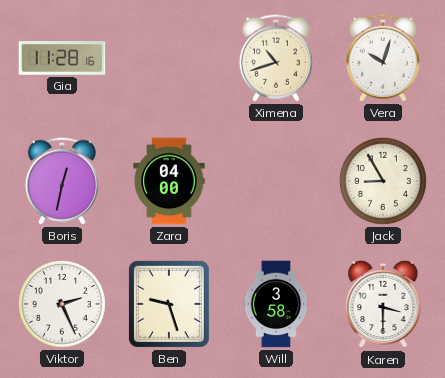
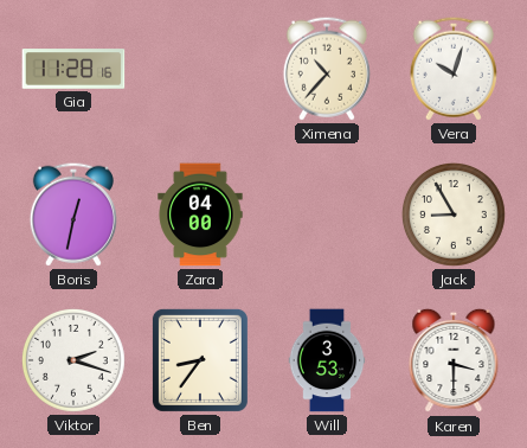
Ximena: 10:42 -> 10:37 (327, 69)
Viktor: 2:26 -> 2:18 (73, 360)
Ben: 9:27 -> 8:36 (200, 360)
Will: 3:58 -> 3:53 (327, 360)
